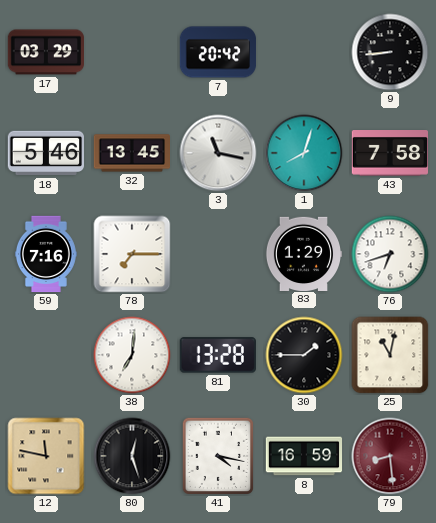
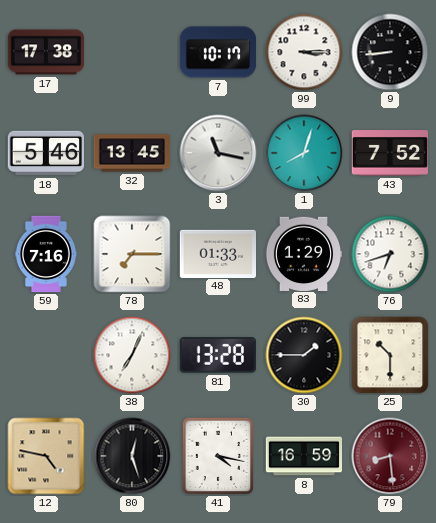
17: 03:29 -> 17:38 (46, 52)
7: 20:42 -> 10:17 (218, 52)
99: none -> 3:15 (304, 52)
43: 7:58 -> 7:52 (389, 154)
48: none -> 01:33 (217, 253)
38: 7:01 -> 7:04 (132, 355)
25: 11:02 -> 10:30 (390, 355)
12: 11:47 -> 4:47 (46, 456)
